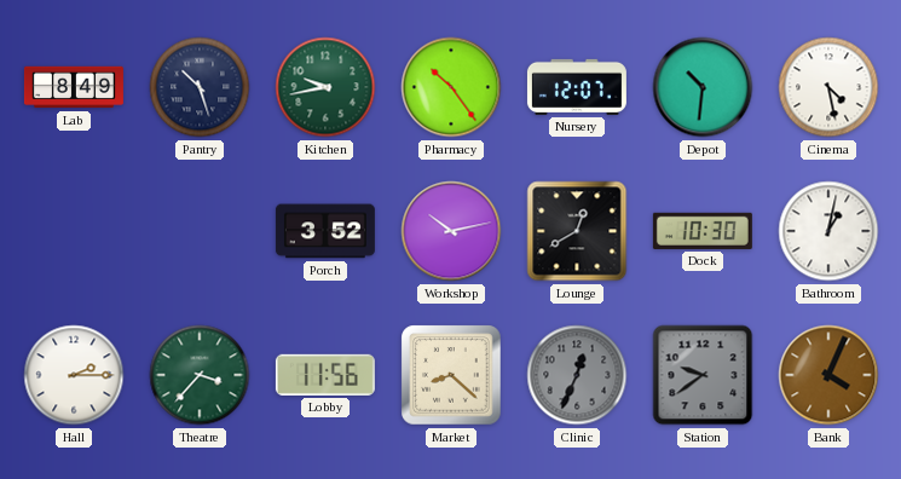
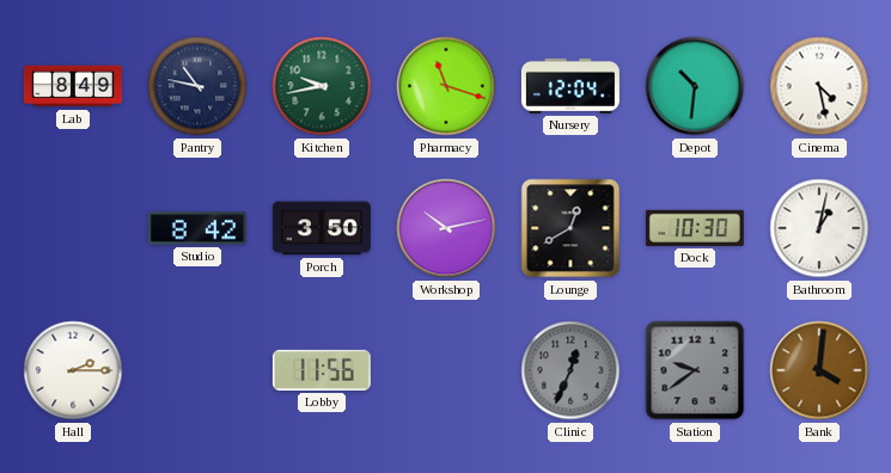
Pantry: 10:27 -> 10:47 (197, 86)
Pharmacy: 10:24 -> 11:18 (446, 86)
Nursery: 12:07 -> 12:04 (570, 86)
Studio: none -> 8:42 (197, 228)
Porch: 3:52 -> 3:50 (322, 228)
Theatre: 3:37 -> none (200, 375)
Market: 8:22 -> none (451, 375)
Bank: 4:04 -> 4:01 (819, 370)
